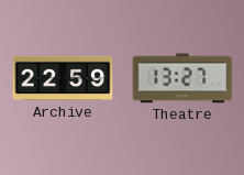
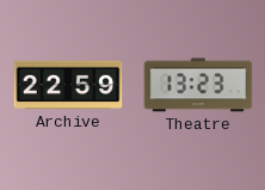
Theatre: 13:27 -> 13:23 (198, 85)
